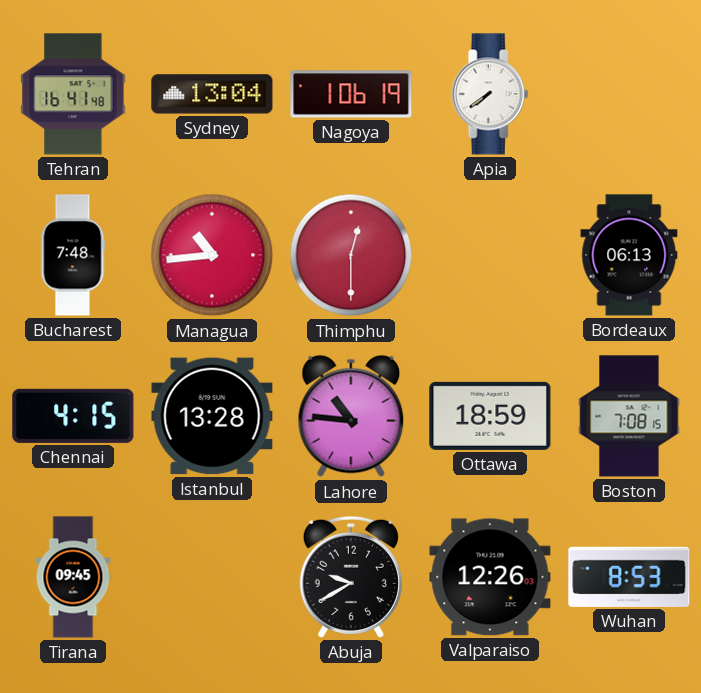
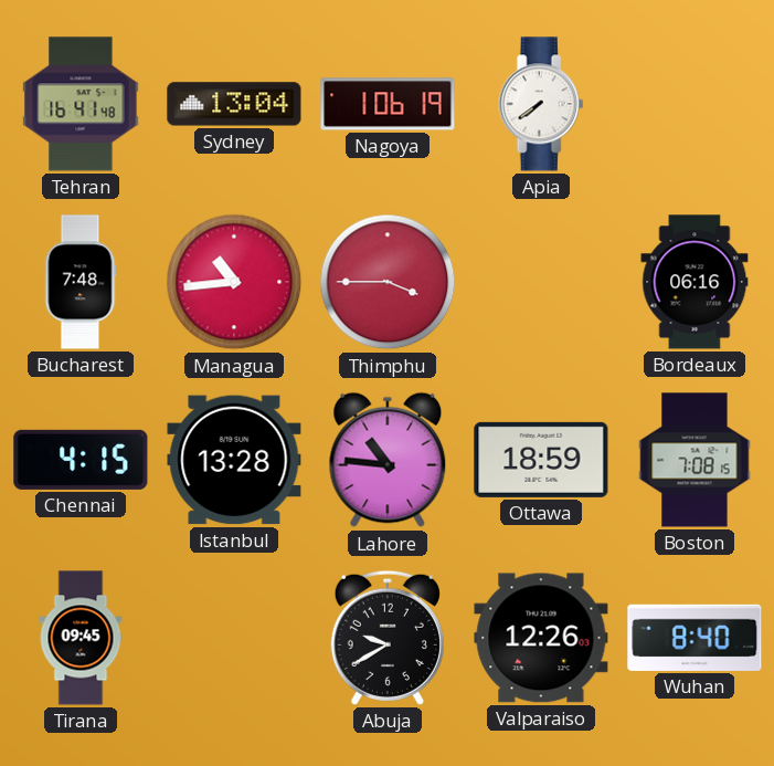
Thimphu: 12:30 -> 3:45 (388, 282)
Bordeaux: 06:13 -> 06:16 (695, 282)
Wuhan: 8:53 -> 8:40 (695, 638)
